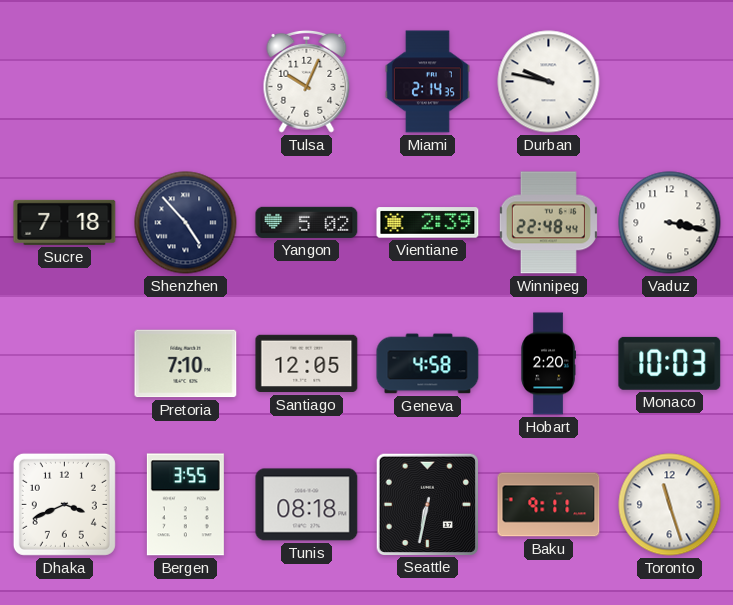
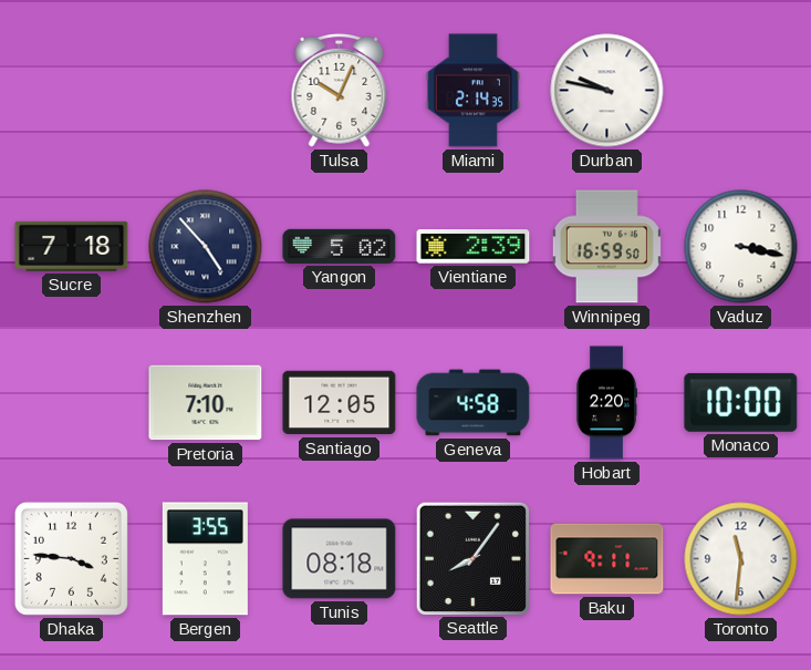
Winnipeg: 22:48 -> 16:59 (606, 247)
Monaco: 10:03 -> 10:00 (741, 402)
Dhaka: 3:41 -> 3:46 (71, 558)
Seattle: 6:32 -> 8:06 (472, 558)
Toronto: 11:27 -> 11:31 (741, 559)
